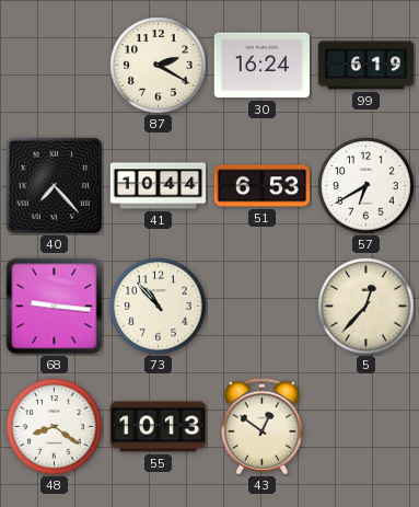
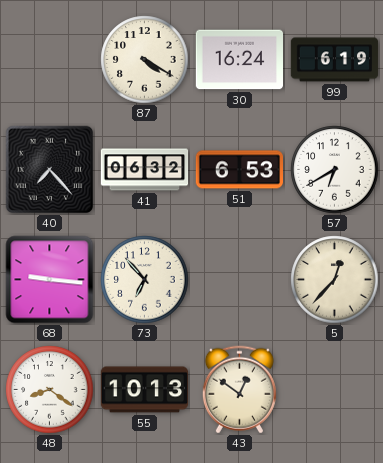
87: 2:20 -> 4:20 (145, 60)
41: 10:44 -> 06:32 (145, 170)
73: 10:53 -> 6:53 (145, 280)
